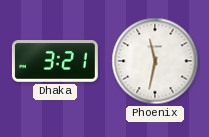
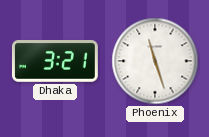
Phoenix: 11:32 -> 11:27 (155, 61)
